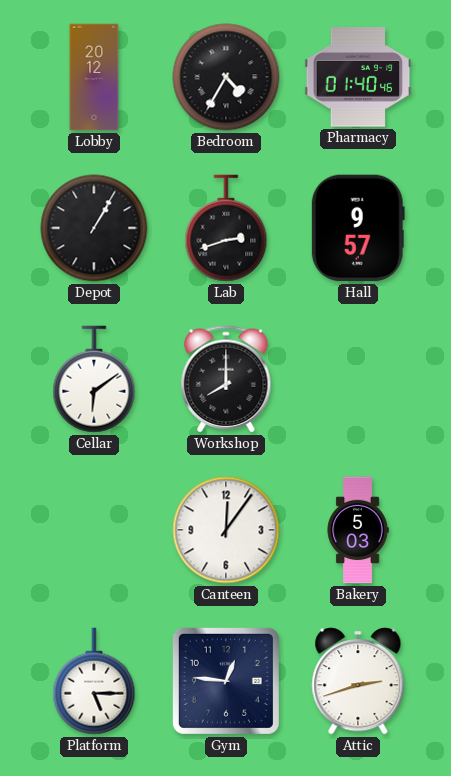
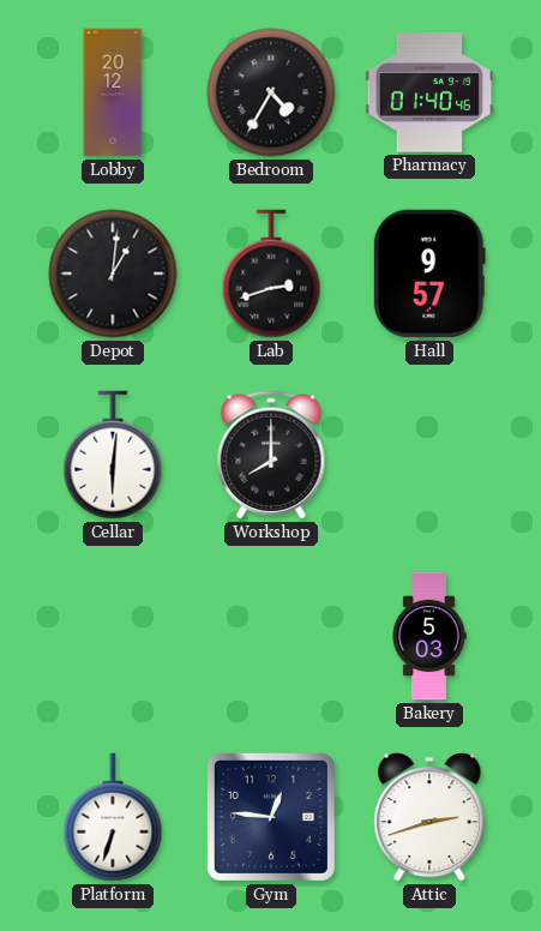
Depot: 1:05 -> 1:01 (113, 274)
Cellar: 6:09 -> 6:01 (113, 455)
Canteen: 12:06 -> none (226, 530)
Platform: 5:15 -> 6:33 (113, 817)
